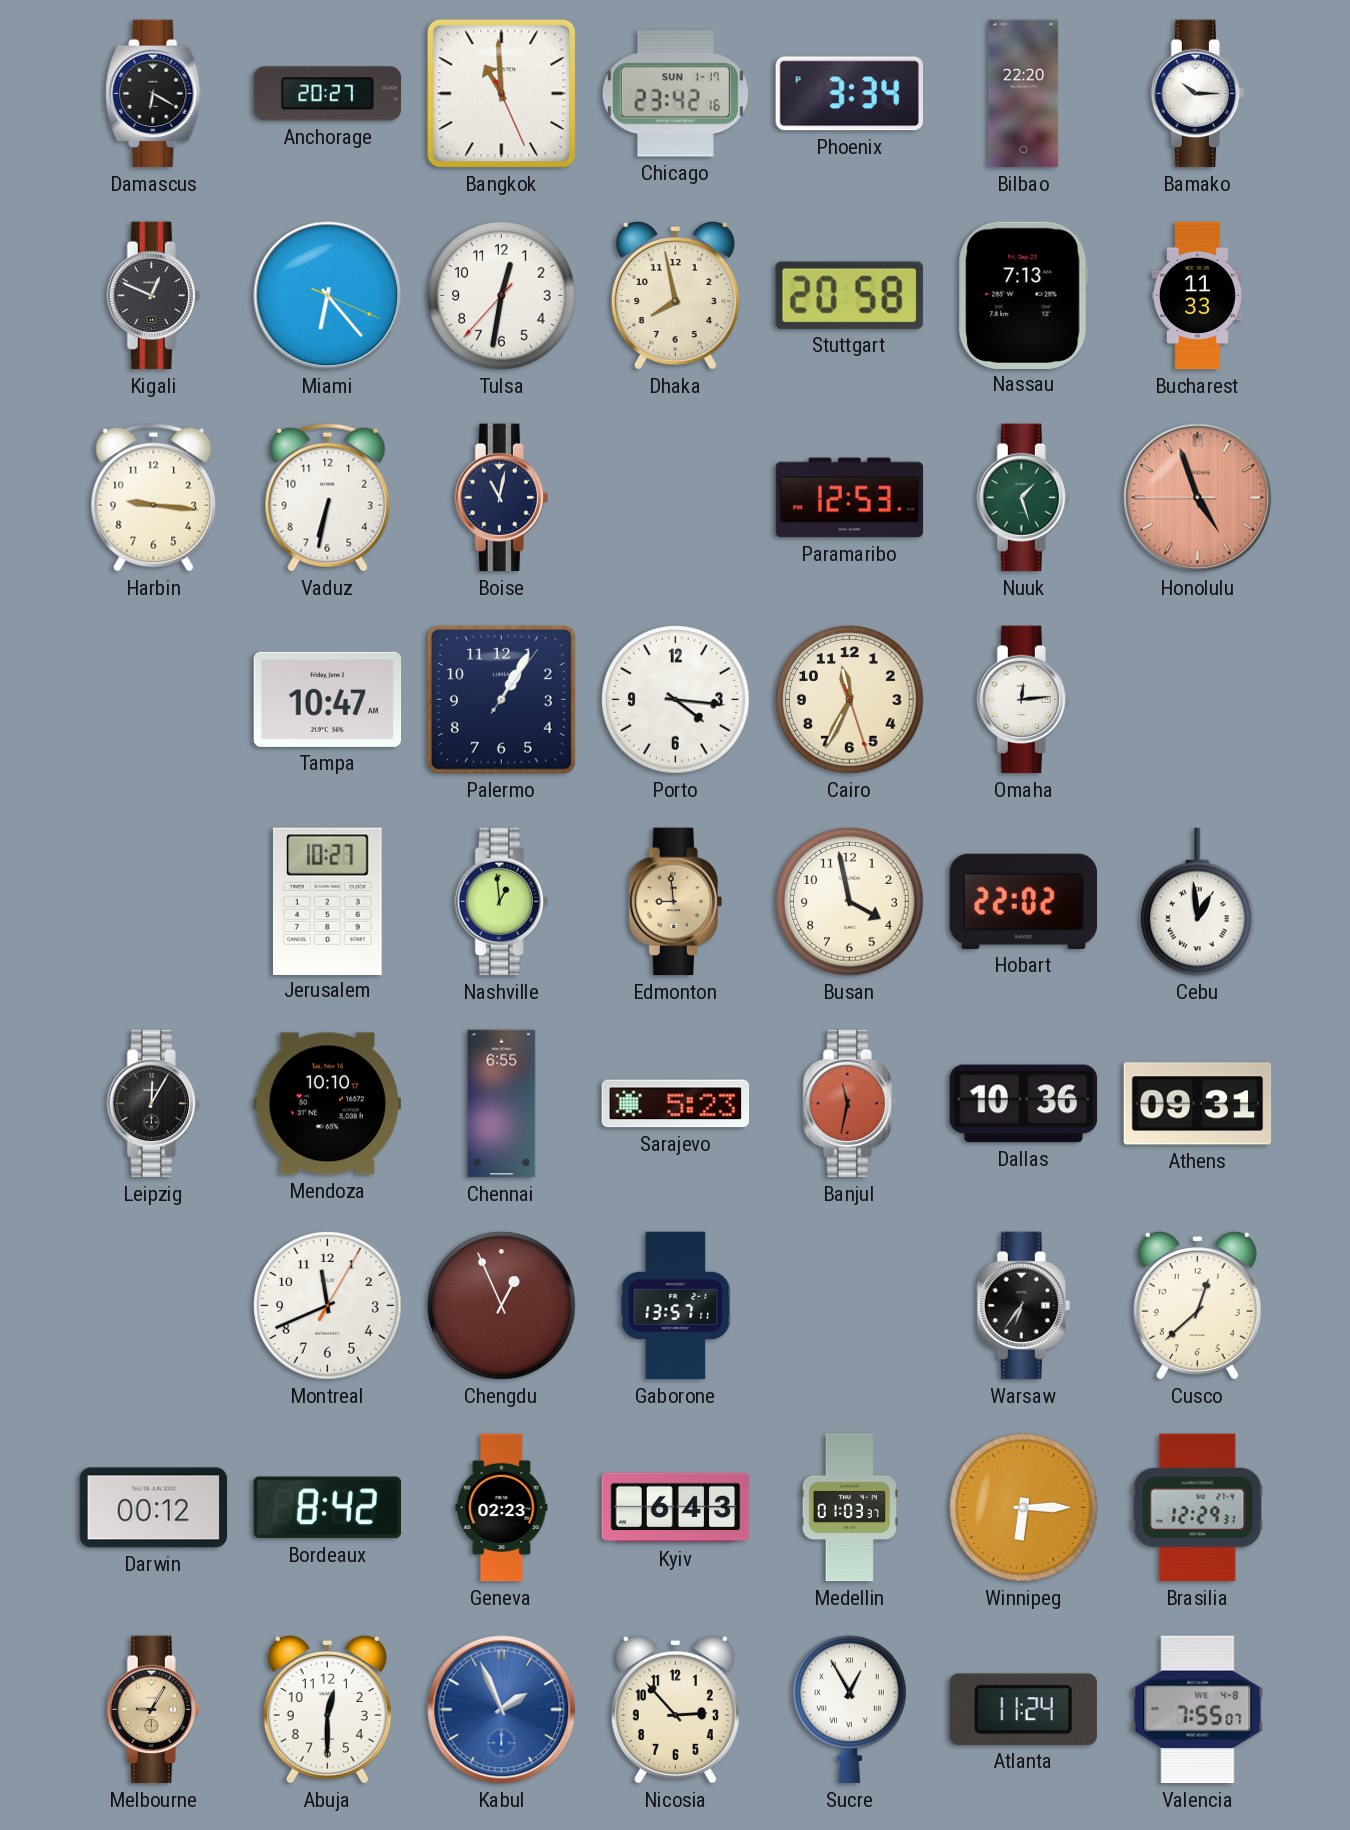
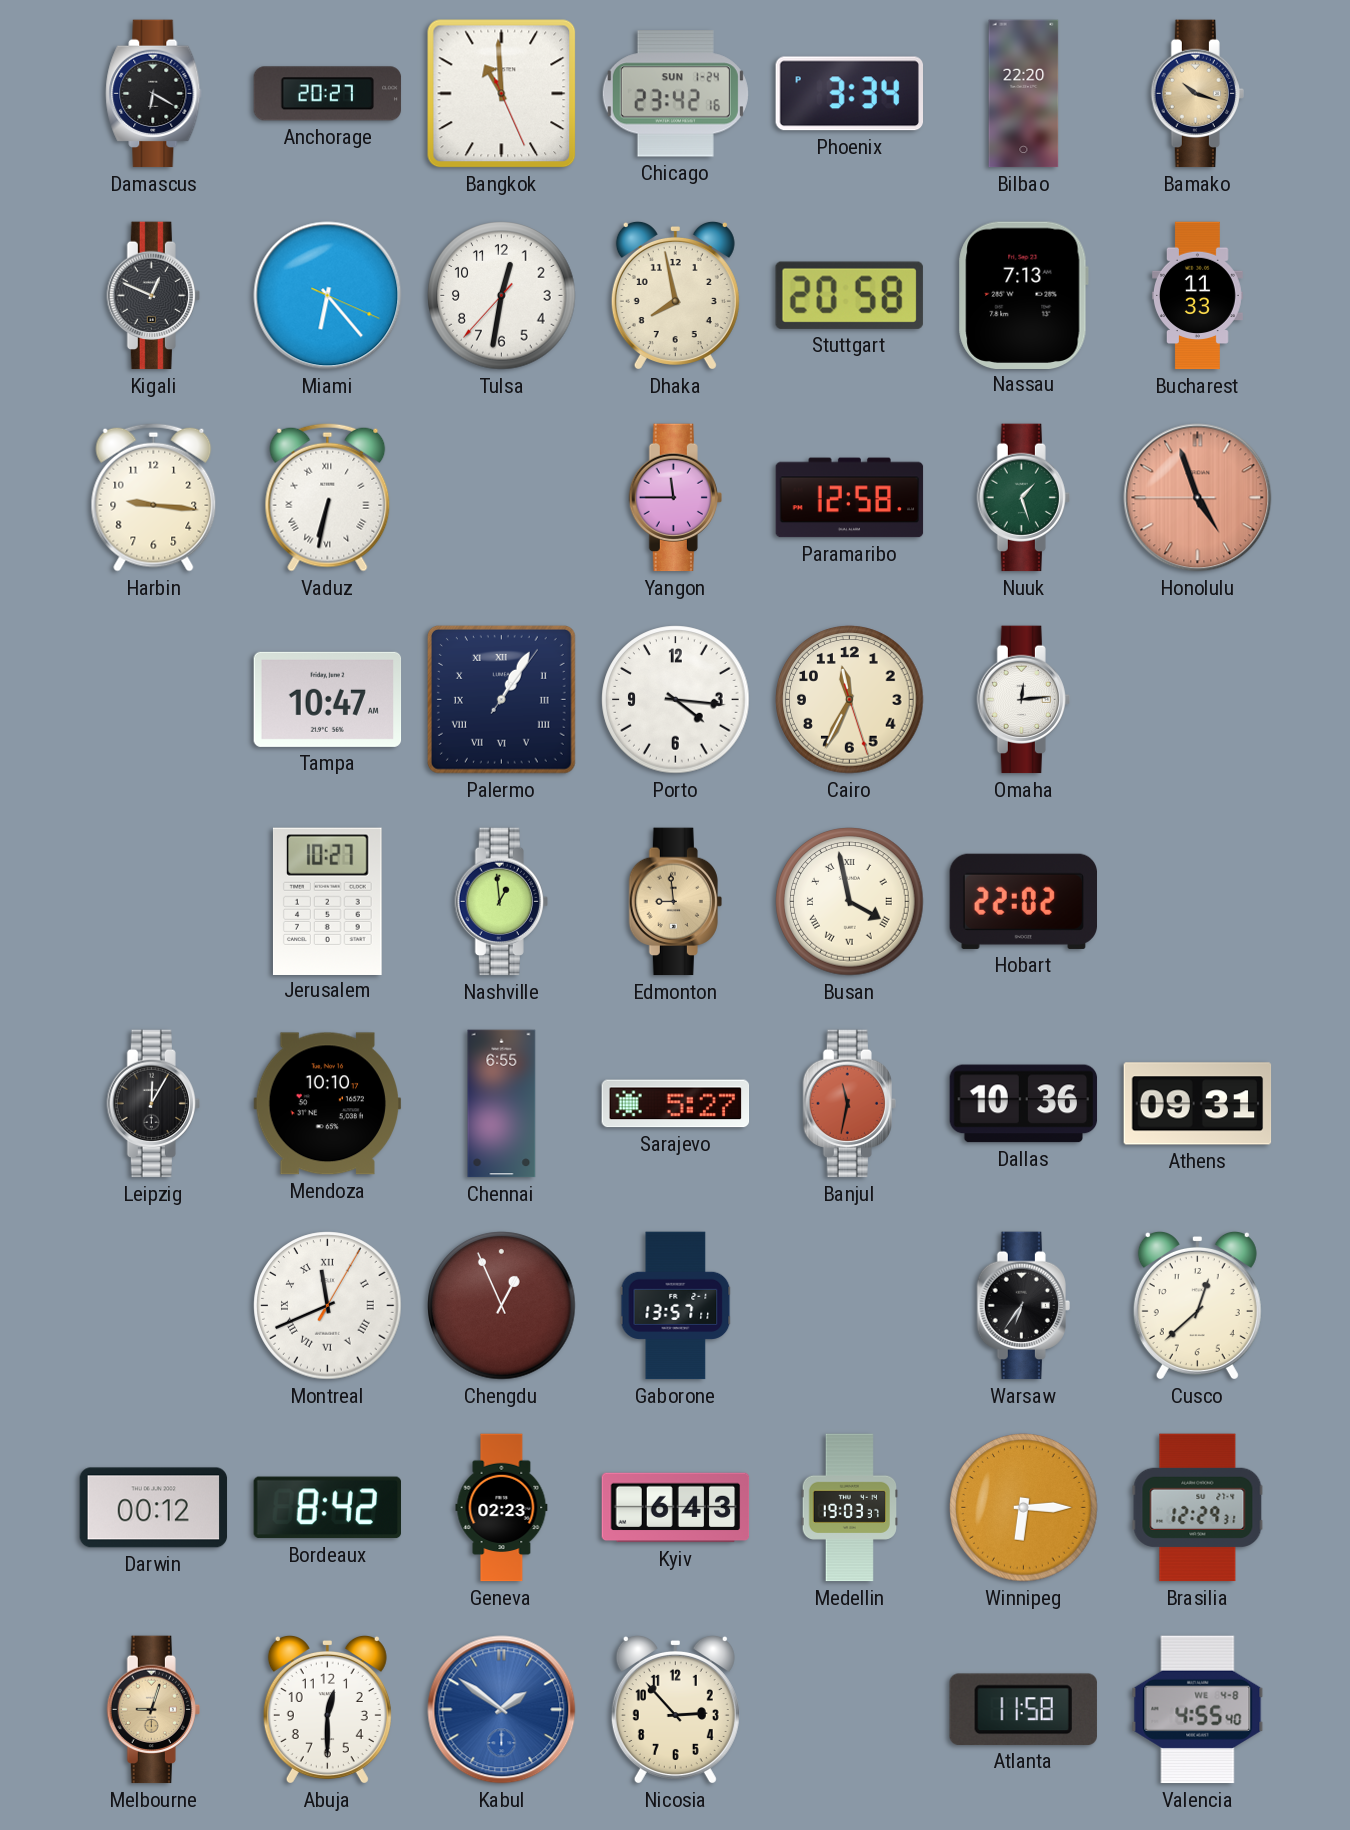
Chicago date: SUN 1-17 -> SUN 1-24 (675, 94)
Bamako: 10:15 -> 10:18 (1197, 94)
Bamako dial: white -> champagne (1197, 94)
Vaduz numerals: Arabic -> Roman (328, 497)
Boise: 11:02 -> none (501, 498)
Yangon: none -> 11:45 (675, 498)
Paramaribo: 12:53 -> 12:58 (850, 498)
Palermo numerals: Arabic -> Roman (501, 699)
Busan numerals: Arabic -> Roman (850, 902)
Cebu: 12:59 -> none (1198, 902)
Sarajevo: 5:23 -> 5:27 (676, 1104)
Montreal numerals: Arabic -> Roman (328, 1306)
Medellin: 01:03 -> 19:03 (849, 1508)
Melbourne: 9:05 -> 9:03 (153, 1710)
Kabul: 1:56 -> 1:51 (502, 1710)
Sucre: 12:55 -> none (850, 1710)
Atlanta: 11:24 -> 11:58 (1023, 1709)
Valencia: 7:55 -> 4:55 (1198, 1710)
